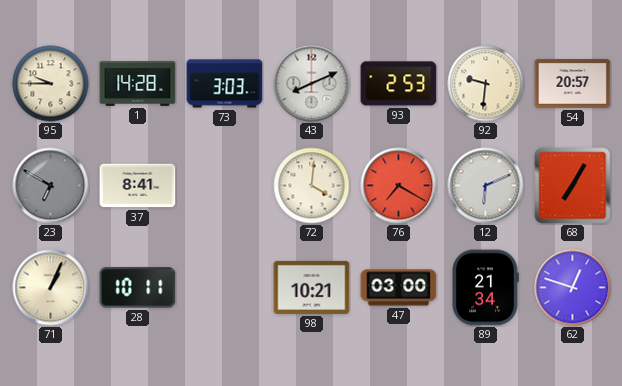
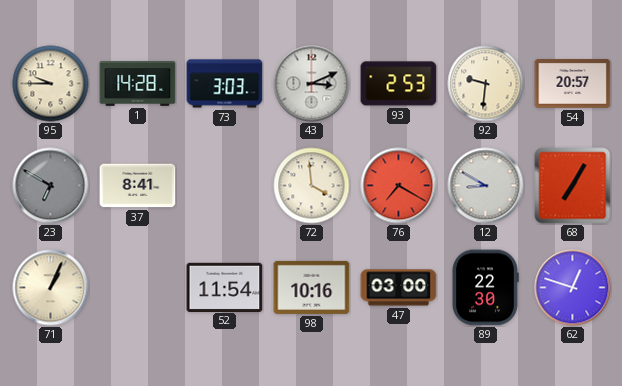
43: 8:11 -> 3:11 (312, 84)
72: 4:01 -> 3:59 (312, 186)
12: 6:11 -> 8:50 (486, 186)
28: 10:11 -> none (138, 288)
52: none -> 11:54 (225, 287)
98: 10:21 -> 10:16 (312, 287)
89: 21:34 -> 22:30 (485, 288)
